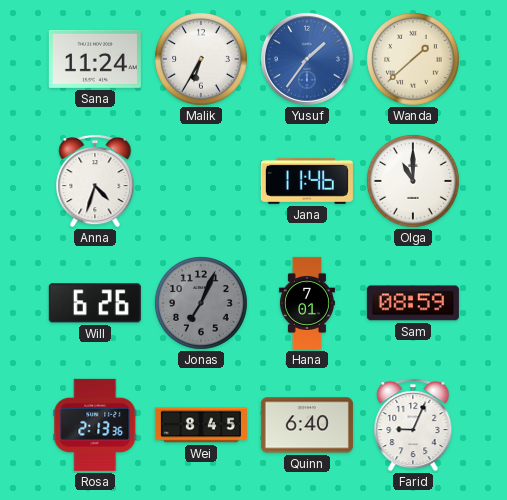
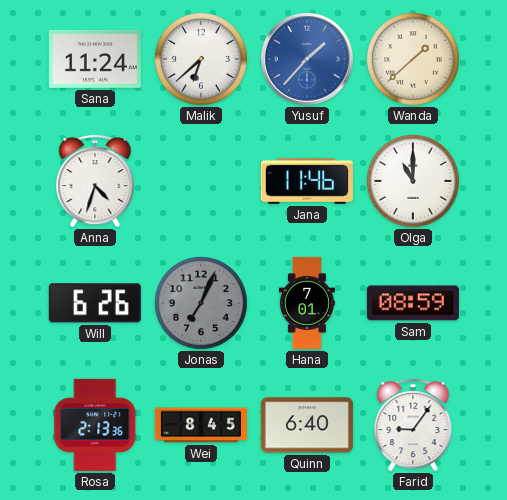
Malik: 6:35 -> 6:38 (202, 60)
Yusuf: 1:36 -> 1:37 (307, 59)
Farid: 9:04 -> 9:06 (413, 426)
